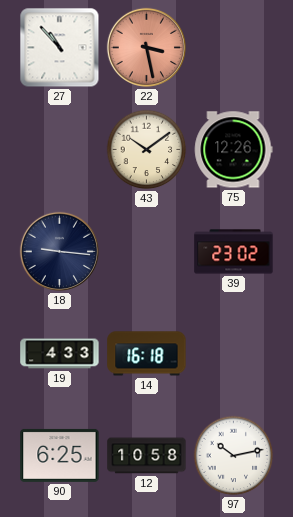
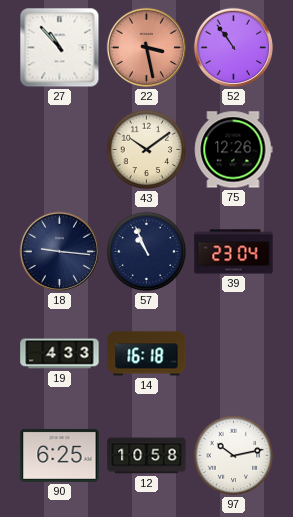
52: none -> 10:54 (233, 47)
57: none -> 10:56 (147, 252)
39: 23:02 -> 23:04 (234, 252)
